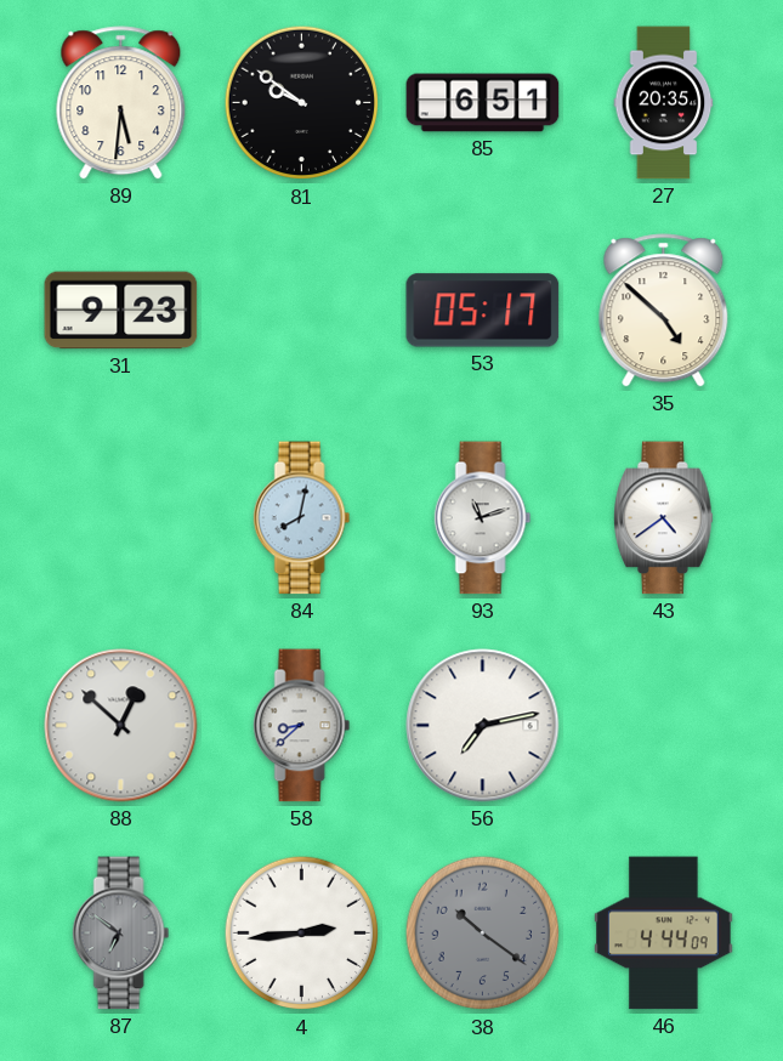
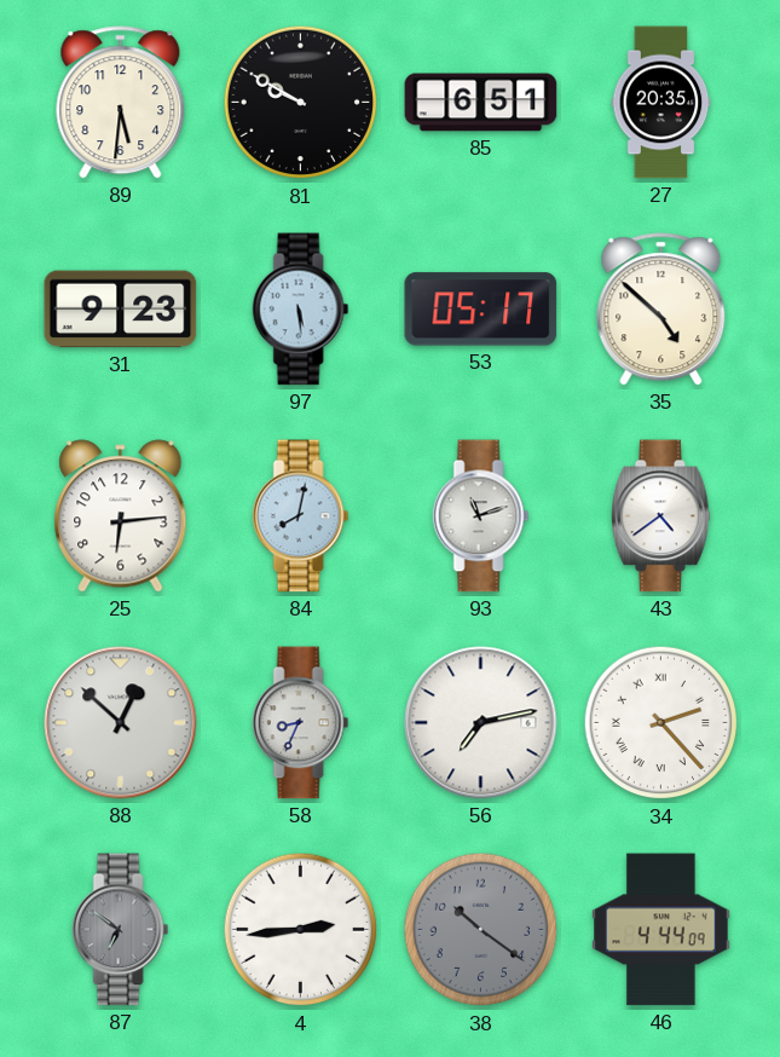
81: 9:51 -> 9:50 (301, 103)
97: none -> 5:29 (301, 310)
25: none -> 6:14 (121, 516)
58: 8:38 -> 8:34 (301, 723)
34: none -> 2:23 (661, 723)
